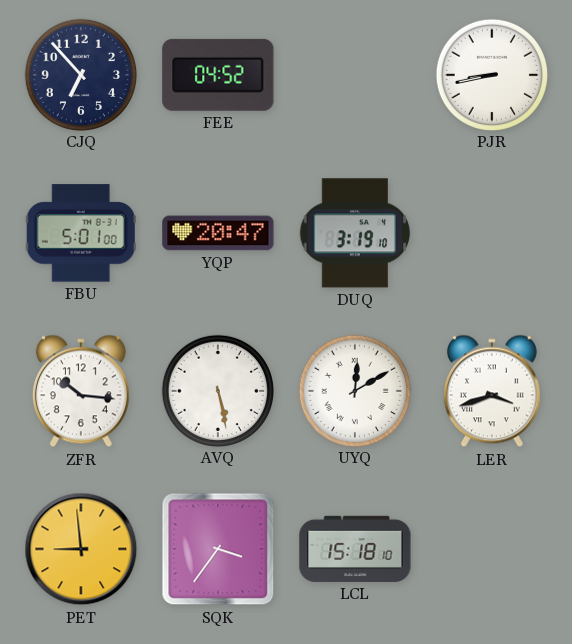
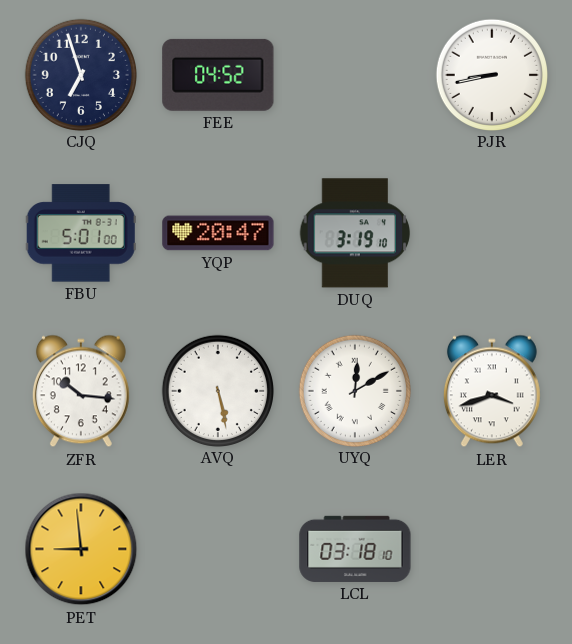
CJQ: 6:53 -> 6:57 (80, 74)
SQK: 3:36 -> none (218, 549)
LCL: 15:18 -> 03:18 (355, 549)
